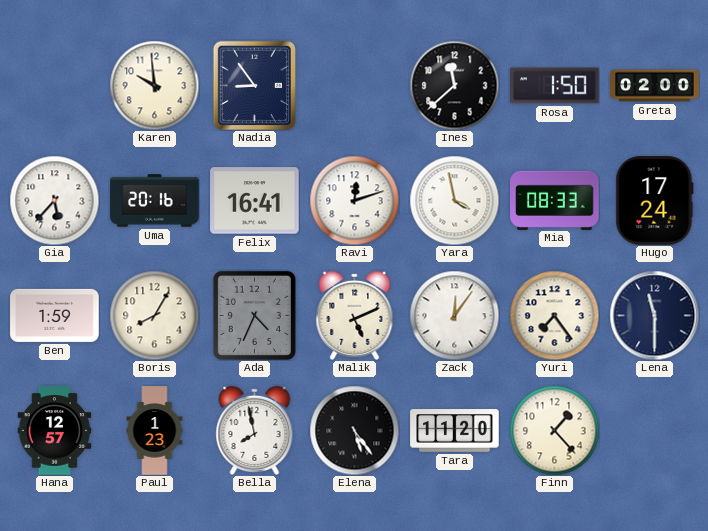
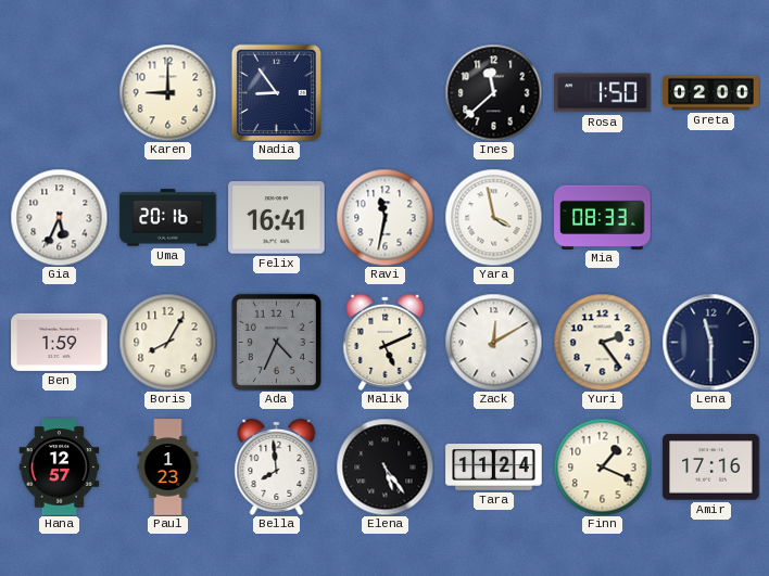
Karen: 9:59 -> 9:00 (167, 92)
Gia: 5:37 -> 5:34 (59, 217)
Ravi: 12:12 -> 11:32 (384, 217)
Hugo: 17:24 -> none (655, 201)
Zack: 12:06 -> 12:10 (493, 342)
Yuri: 7:24 -> 2:24 (602, 342)
Bella: 7:58 -> 7:59 (277, 466)
Tara: 11:20 -> 11:24 (494, 468)
Finn: 1:23 -> 1:19 (602, 466)
Amir: none -> 17:16 (711, 468)
